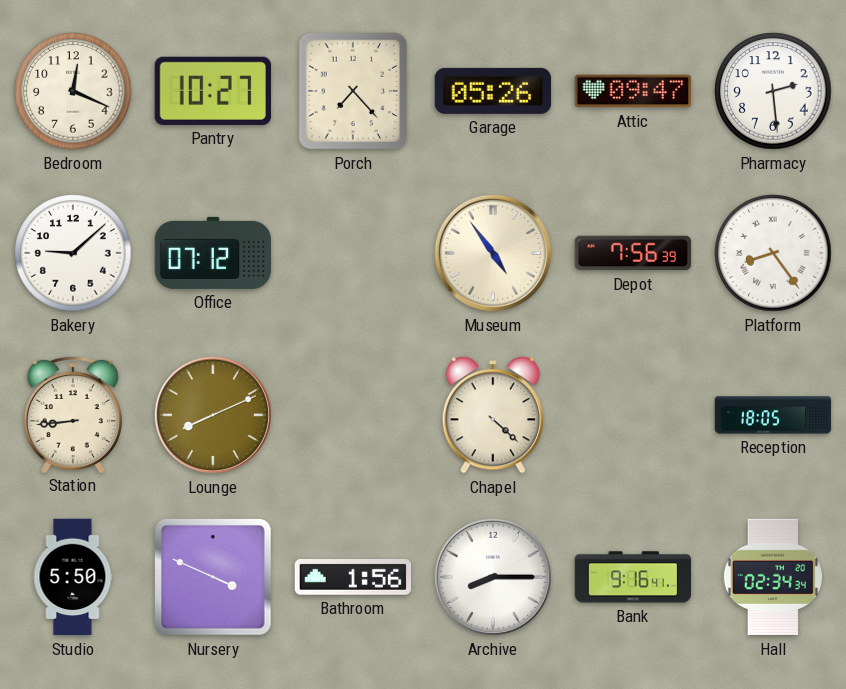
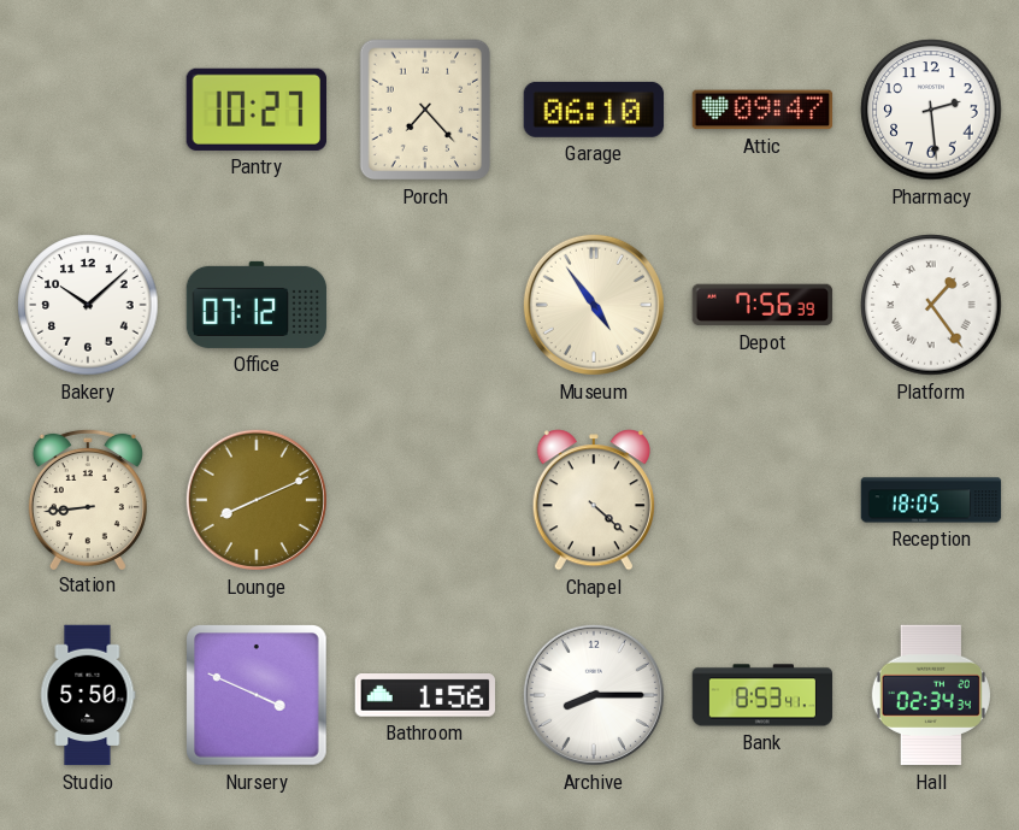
Bedroom: 12:19 -> none (73, 91)
Garage: 05:26 -> 06:10 (594, 110)
Bakery: 9:08 -> 10:08 (88, 305)
Platform: 8:24 -> 1:24 (931, 305)
Bank: 9:16 -> 8:53 (762, 695)
